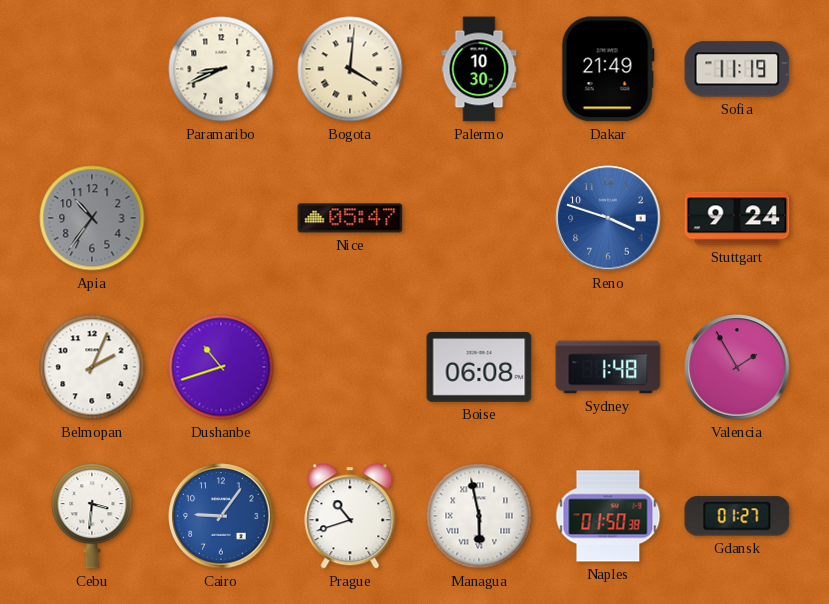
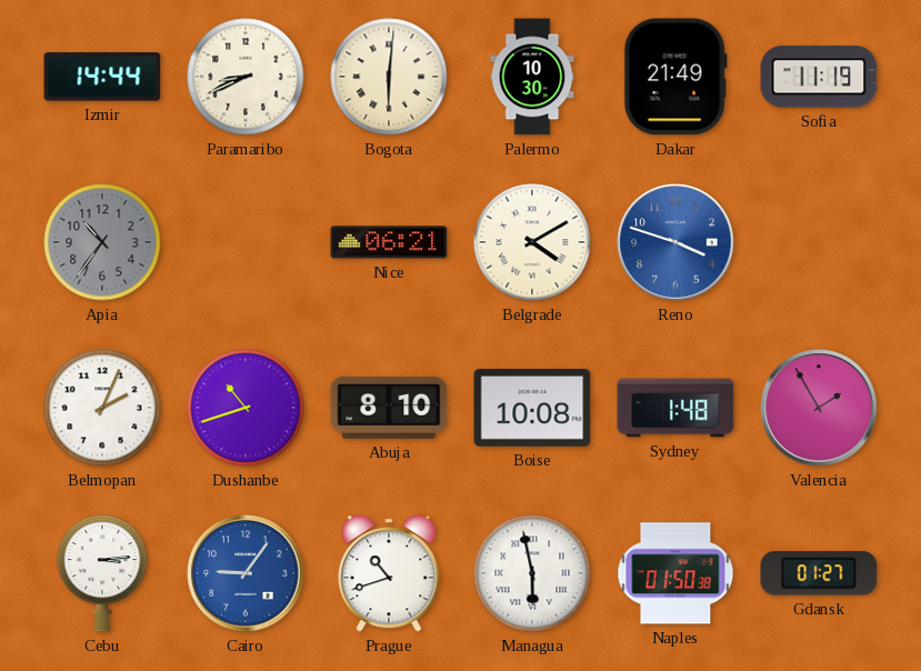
Izmir: none -> 14:44 (102, 77)
Bogota: 4:01 -> 6:01 (389, 77)
Nice: 05:47 -> 06:21 (389, 242)
Belgrade: none -> 4:10 (532, 242)
Stuttgart: 9:24 -> none (737, 218)
Abuja: none -> 8:10 (389, 408)
Boise: 06:08 -> 10:08 (532, 409)
Cebu: 3:31 -> 3:14 (102, 573)
